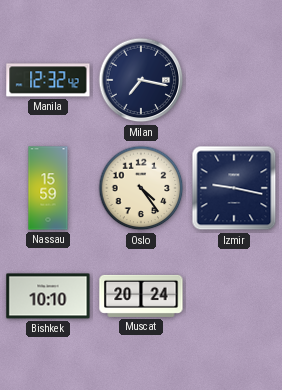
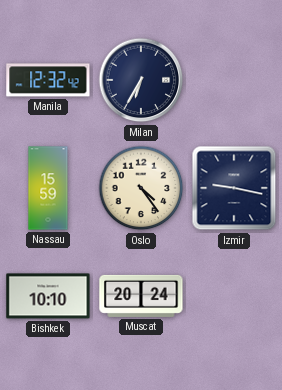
Milan: 7:17 -> 6:35 (141, 80)
